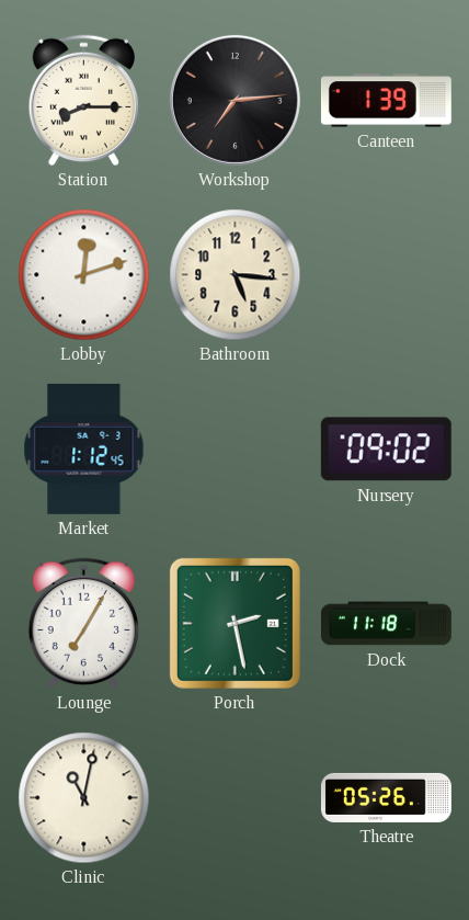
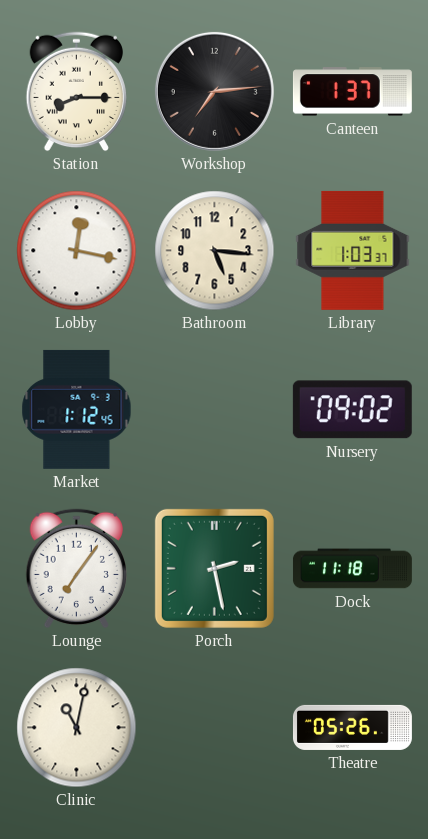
Canteen: 1:39 -> 1:37 (352, 92)
Lobby: 12:12 -> 12:17 (77, 251)
Library: none -> 1:03 (353, 250)
Lounge: 7:05 -> 7:06 (76, 569)
